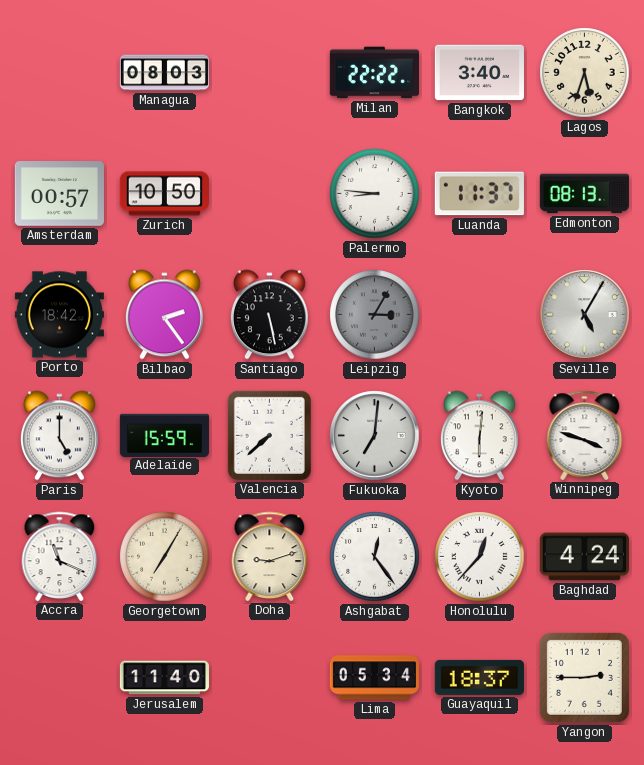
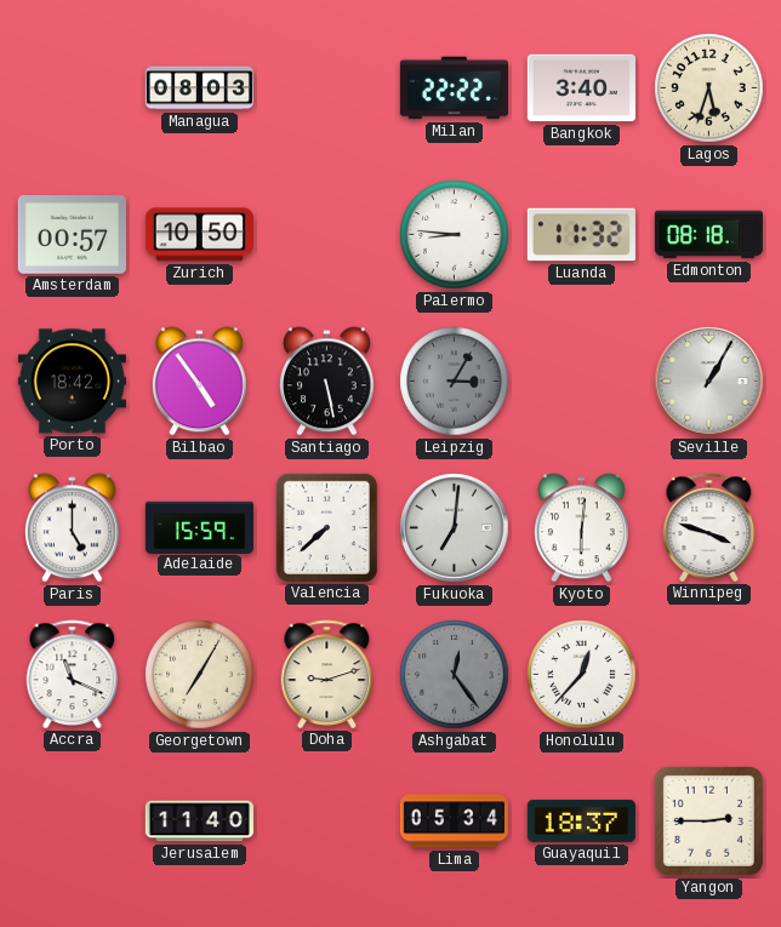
Luanda: 11:37 -> 11:32 (581, 235)
Edmonton: 08:13 -> 08:18 (708, 235)
Bilbao: 2:24 -> 4:54 (200, 382)
Seville: 5:05 -> 1:05 (709, 382)
Ashgabat dial: white -> grey (455, 675)
Baghdad: 4:24 -> none (584, 557)
